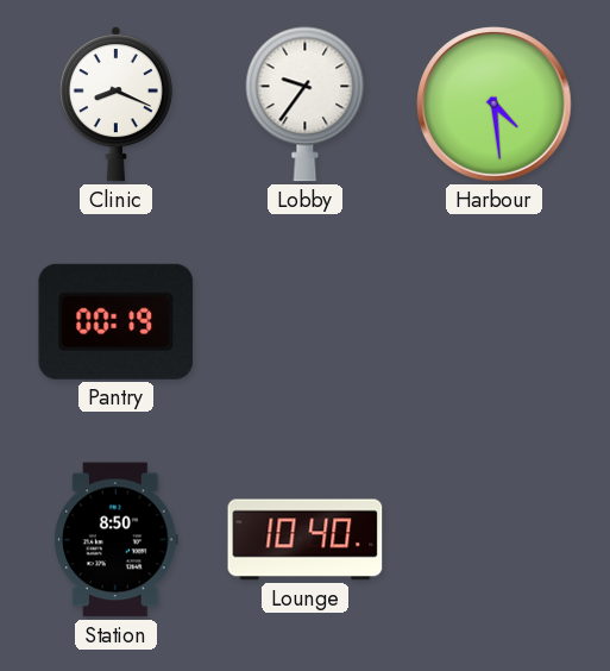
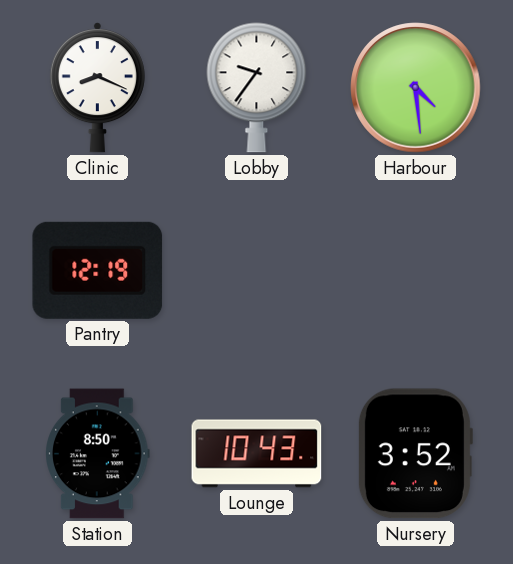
Pantry: 00:19 -> 12:19 (98, 270)
Lounge: 10:40 -> 10:43 (257, 454)
Nursery: none -> 3:52 (415, 454)
